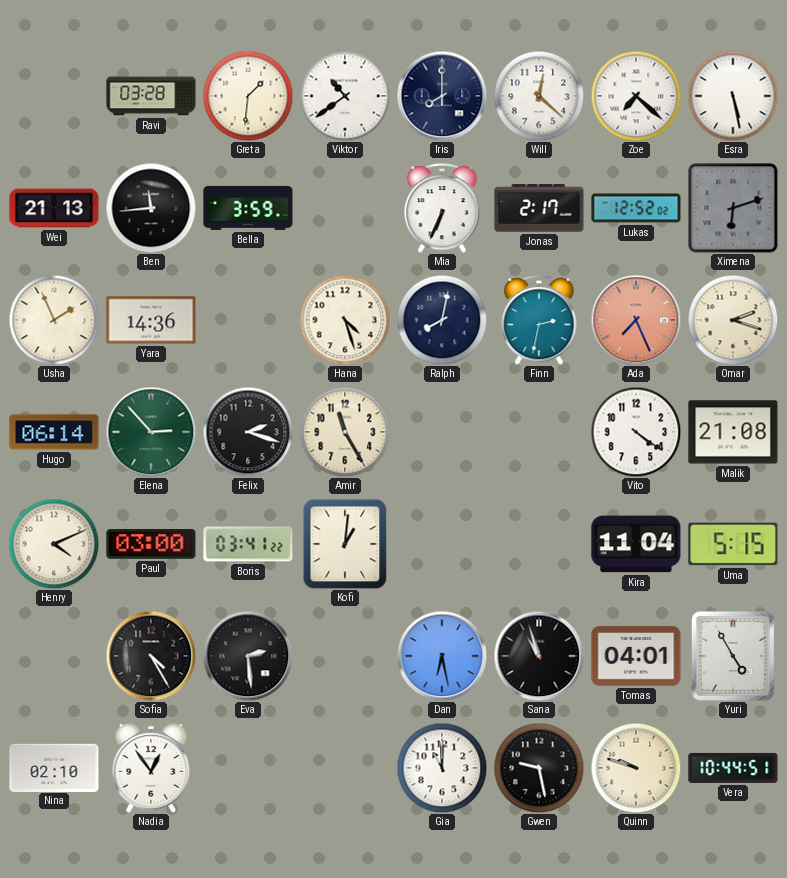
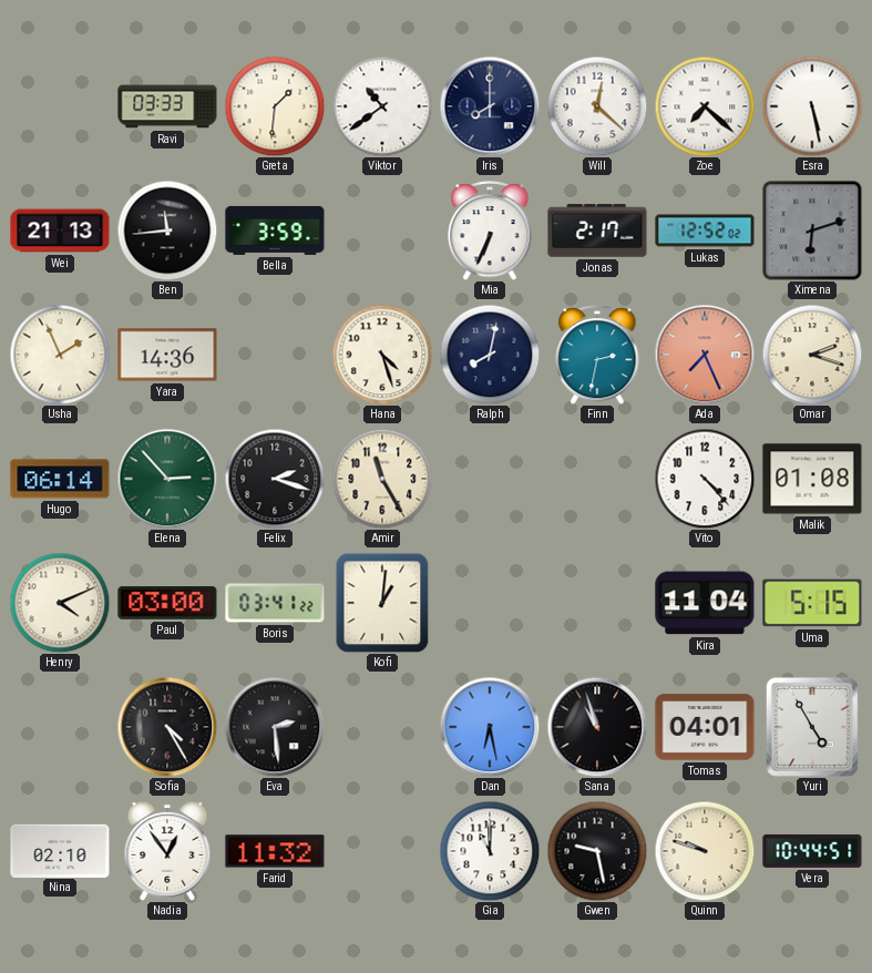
Ravi: 03:28 -> 03:33 (167, 106)
Vito: 4:21 -> 4:23 (705, 479)
Malik: 21:08 -> 01:08 (812, 479)
Farid: none -> 11:32 (275, 851)
